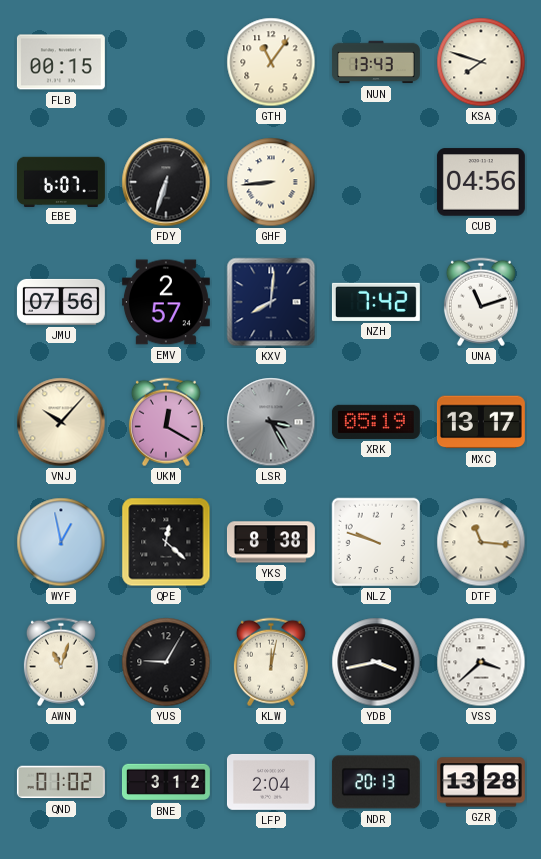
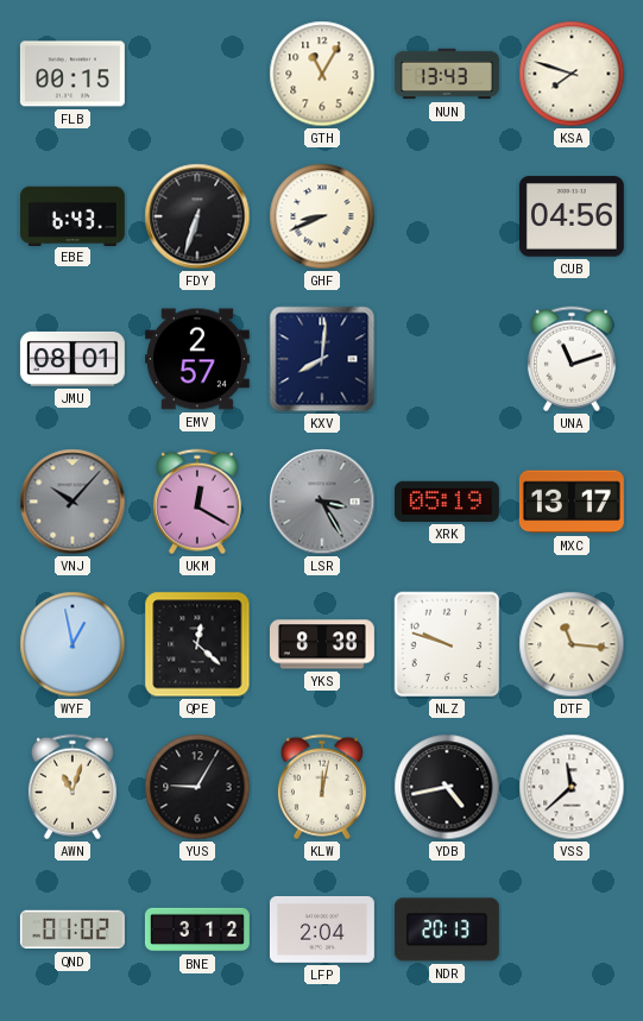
GTH: 11:06 -> 11:05 (322, 74)
EBE: 6:07 -> 6:43 (73, 215)
GHF: 8:44 -> 8:41 (322, 216)
JMU: 07:56 -> 08:01 (73, 359)
NZH: 7:42 -> none (376, 302)
VNJ dial: cream -> grey (73, 502)
YDB: 3:43 -> 4:43 (447, 787)
VSS: 3:38 -> 11:38 (572, 787)
GZR: 13:28 -> none (481, 782)
